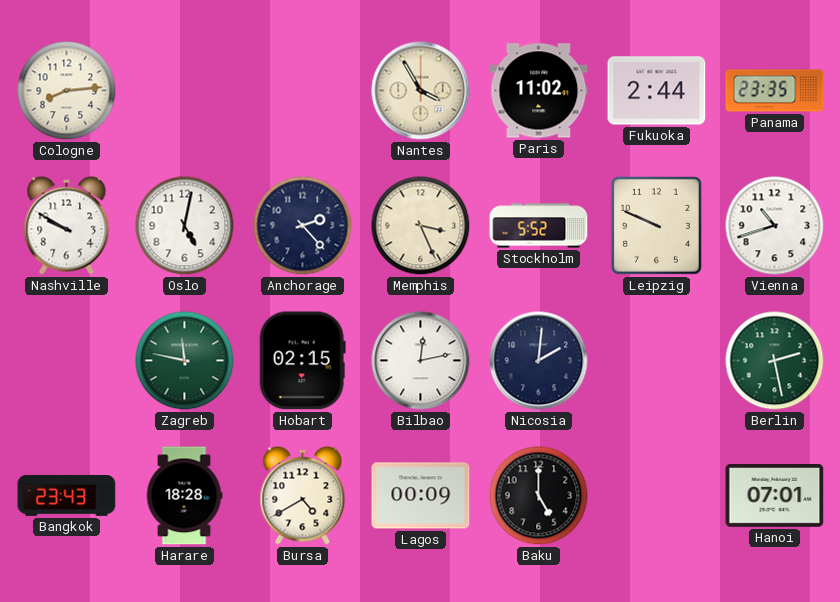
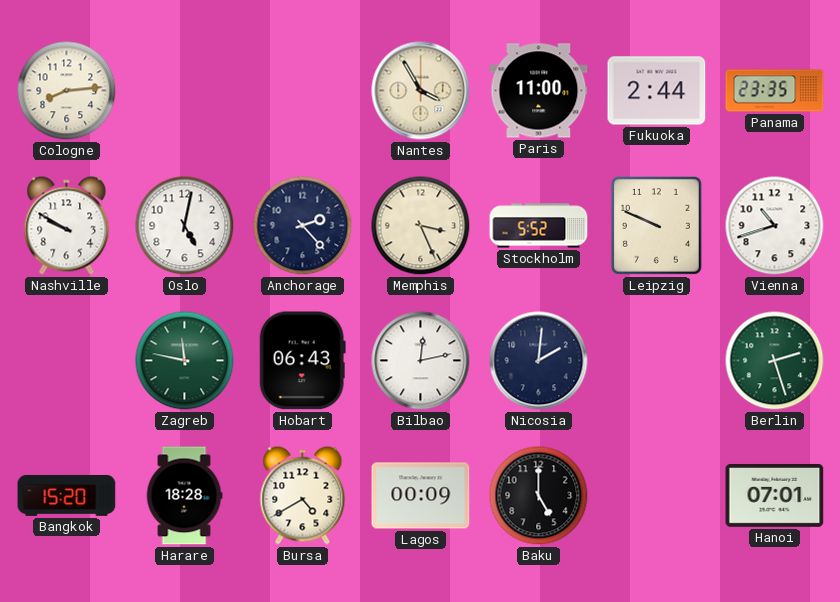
Paris: 11:02 -> 11:00 (539, 91)
Hobart: 02:15 -> 06:43 (302, 361)
Berlin: 2:28 -> 2:27 (775, 361)
Bangkok: 23:43 -> 15:20 (67, 495)
